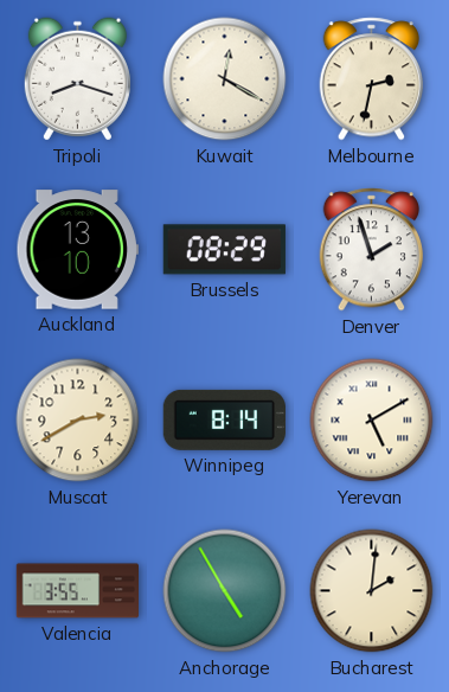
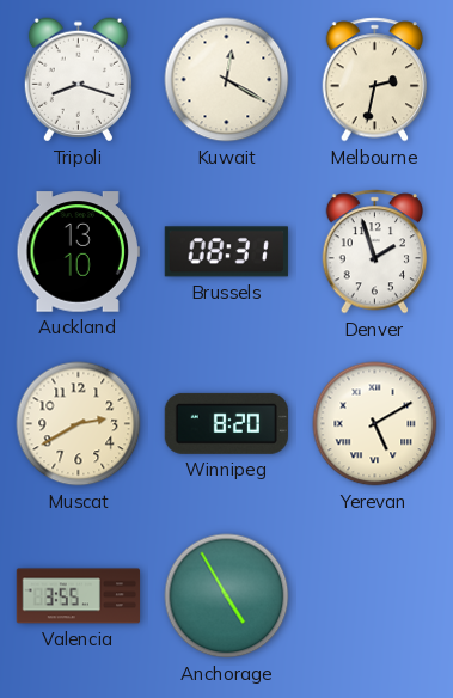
Brussels: 08:29 -> 08:31 (226, 252)
Winnipeg: 8:14 -> 8:20 (226, 423)
Bucharest: 2:01 -> none (372, 591)
